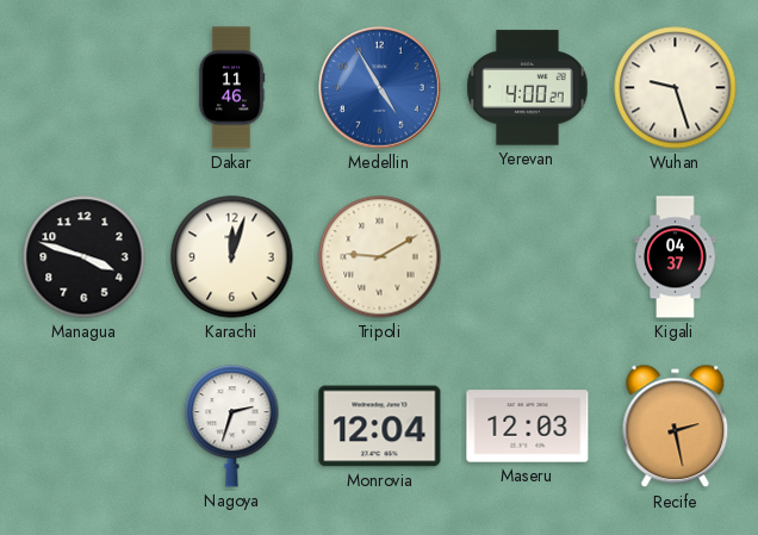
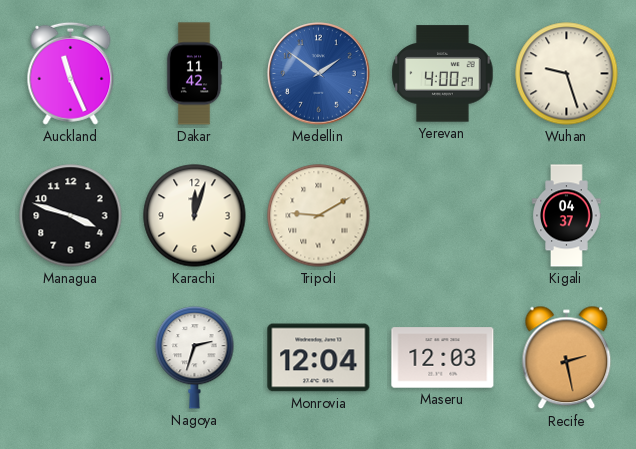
Auckland: none -> 11:26 (71, 73)
Dakar: 11:46 -> 11:42 (194, 74)
Medellin: 4:55 -> 1:51 (319, 74)
